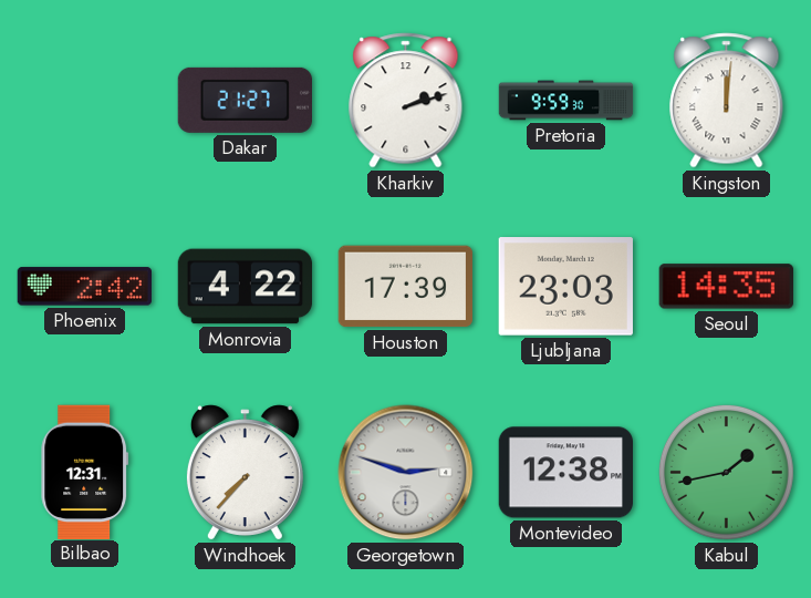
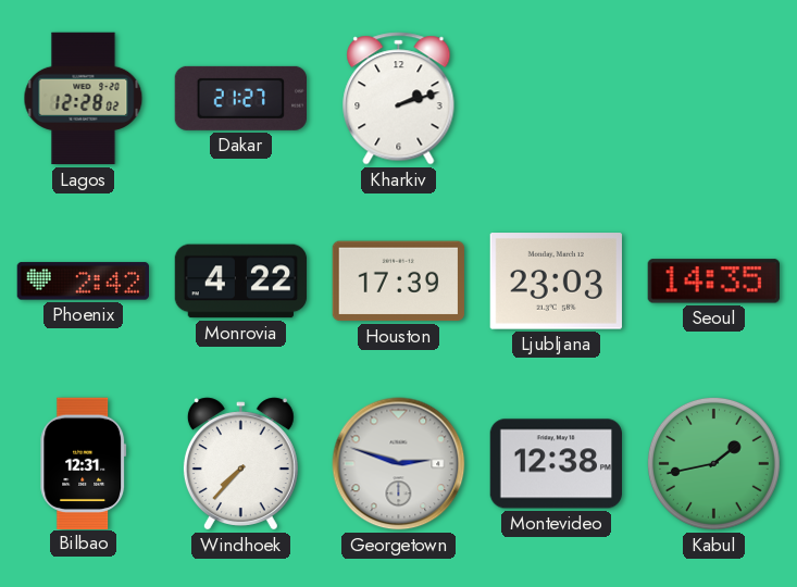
Lagos: none -> 12:28 (84, 99)
Pretoria: 9:59 -> none (566, 101)
Kingston: 12:01 -> none (727, 101)
